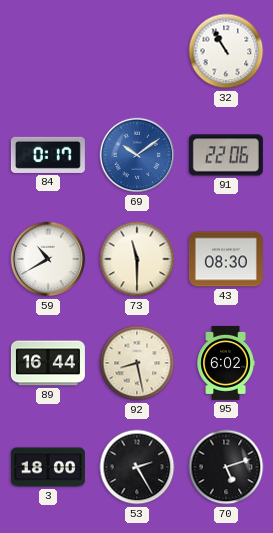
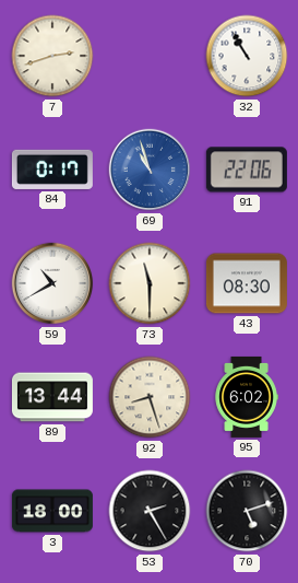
7: none -> 2:42 (52, 56)
69: 10:09 -> 10:57 (150, 170)
89: 16:44 -> 13:44 (52, 397)
92: 8:28 -> 8:27 (150, 397)
